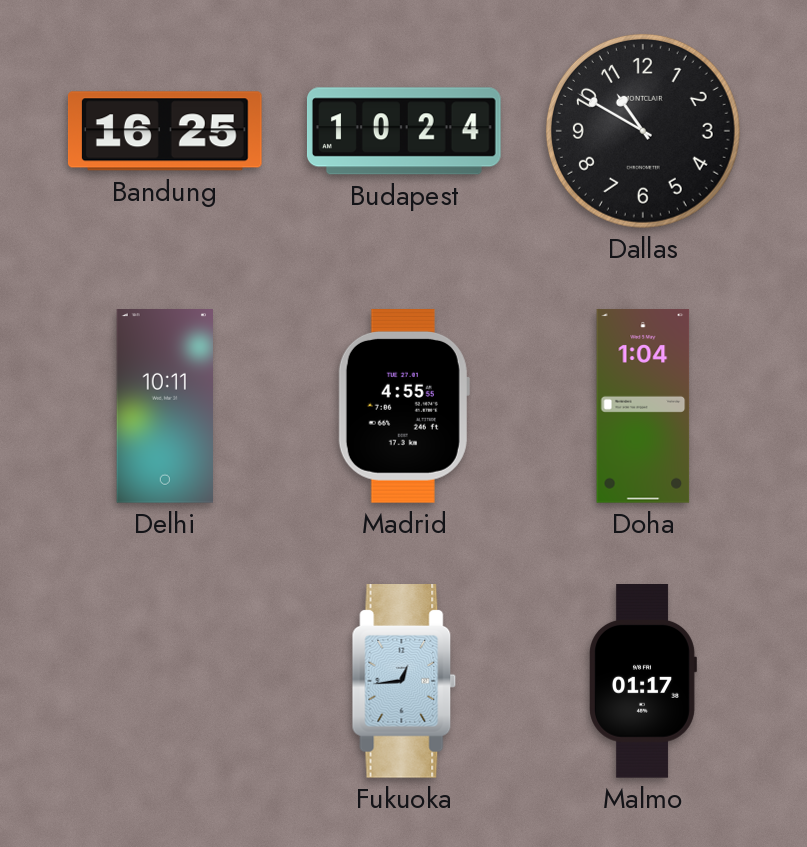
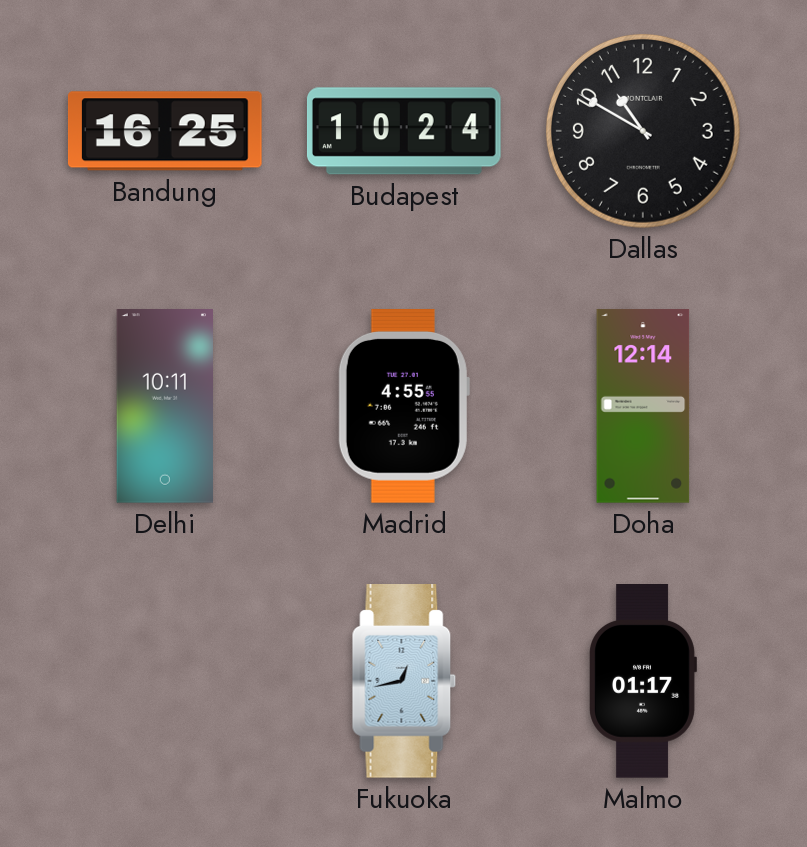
Doha: 1:04 -> 12:14 (643, 406)
Fukuoka: 12:44 -> 12:43 (404, 682)
